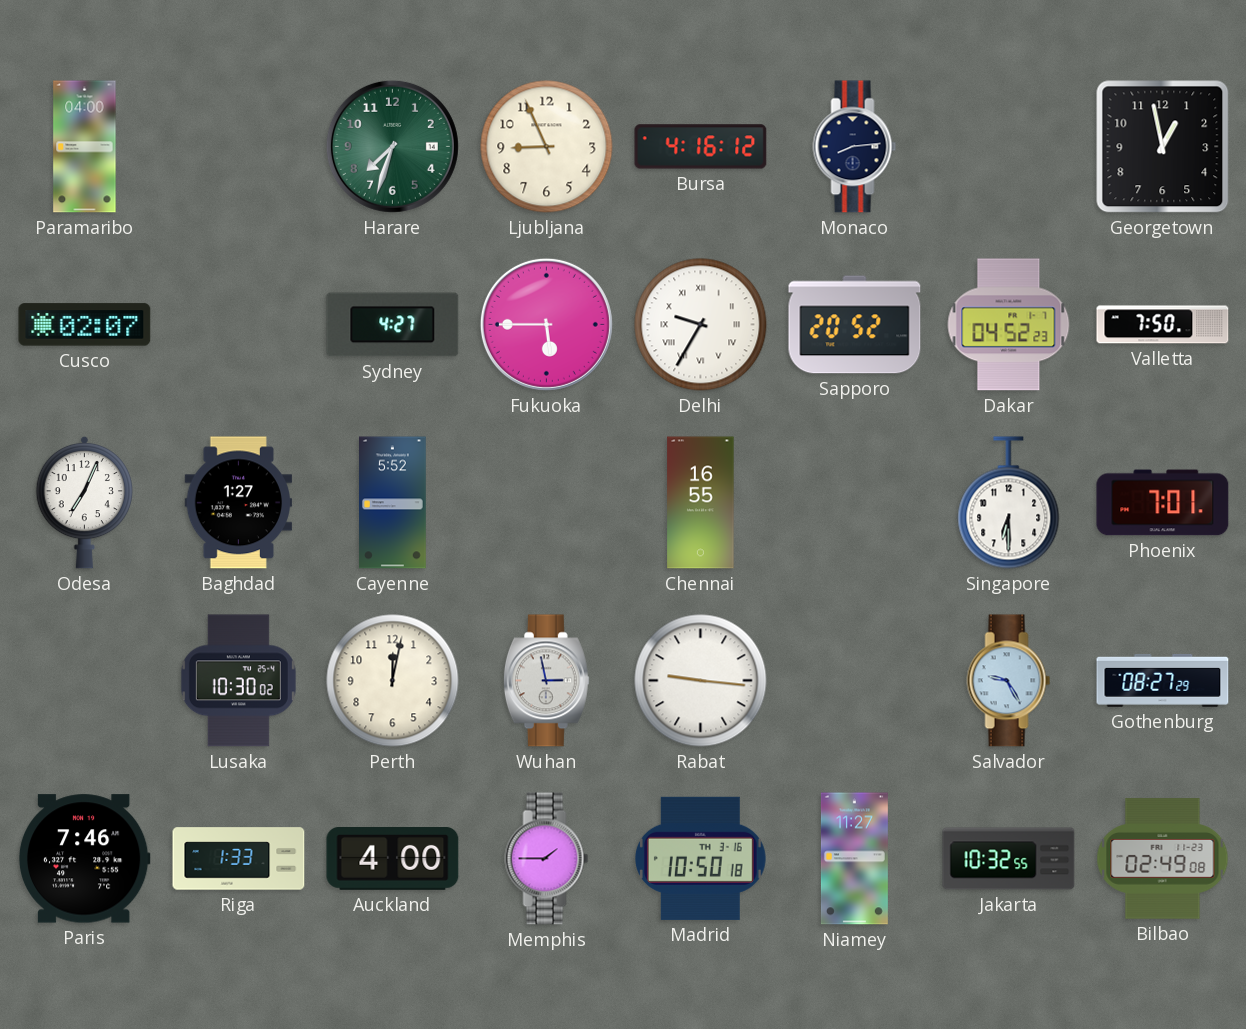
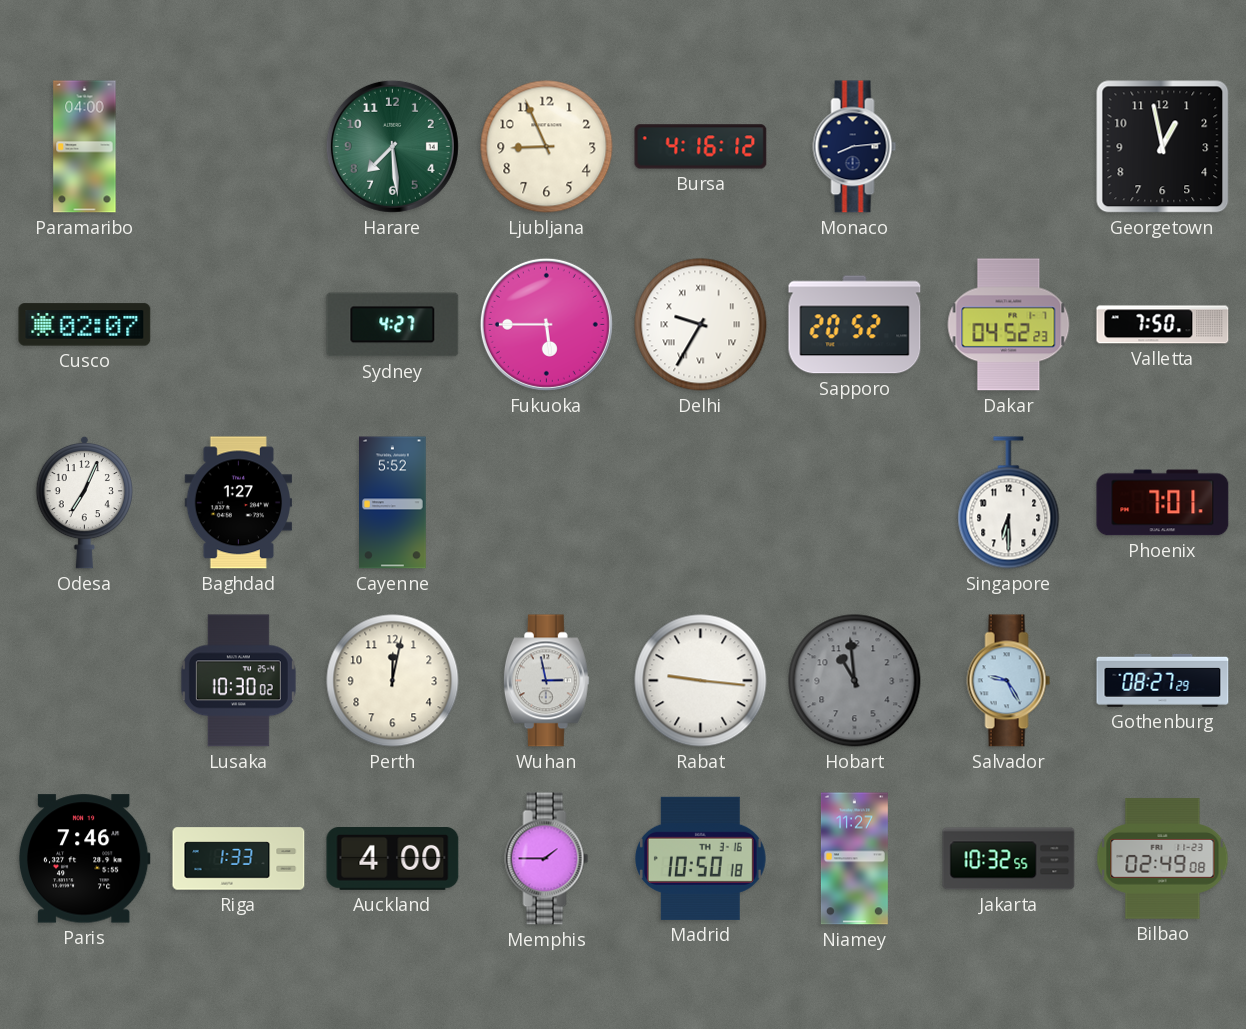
Harare: 7:33 -> 7:29 (392, 146)
Chennai: 16:55 -> none (701, 503)
Hobart: none -> 10:59 (855, 681)
